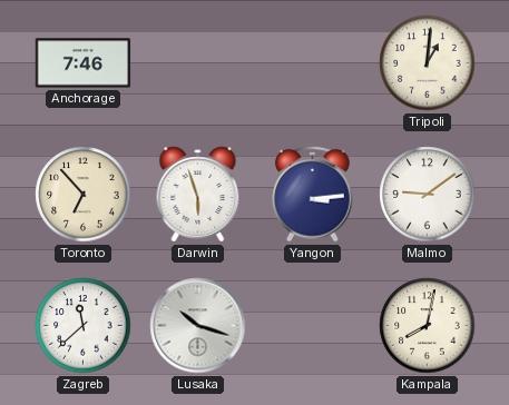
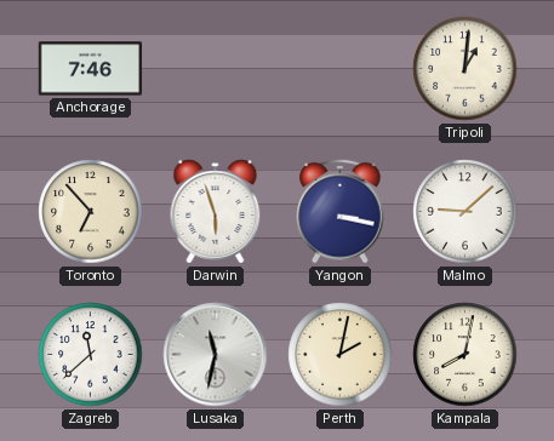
Yangon: 3:14 -> 3:17 (341, 211)
Malmo: 9:09 -> 9:08 (466, 212)
Lusaka: 10:18 -> 11:32 (216, 355)
Perth: none -> 2:02 (341, 355)
